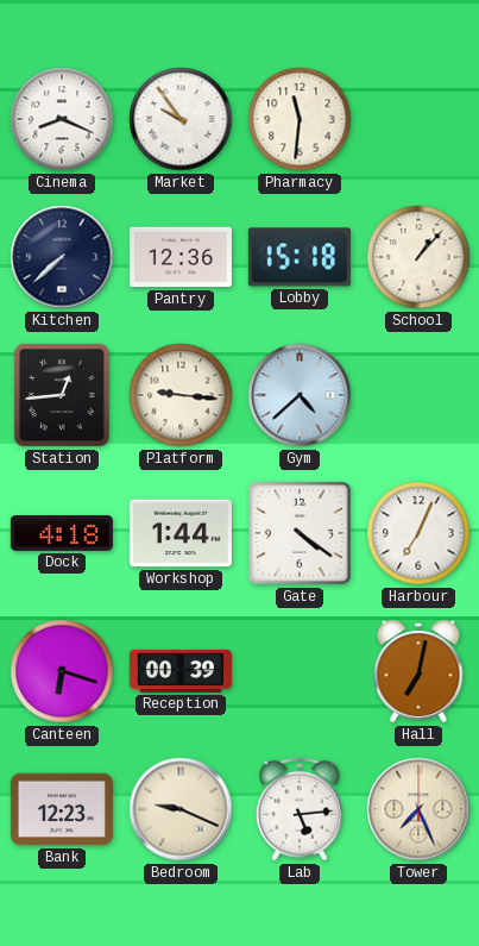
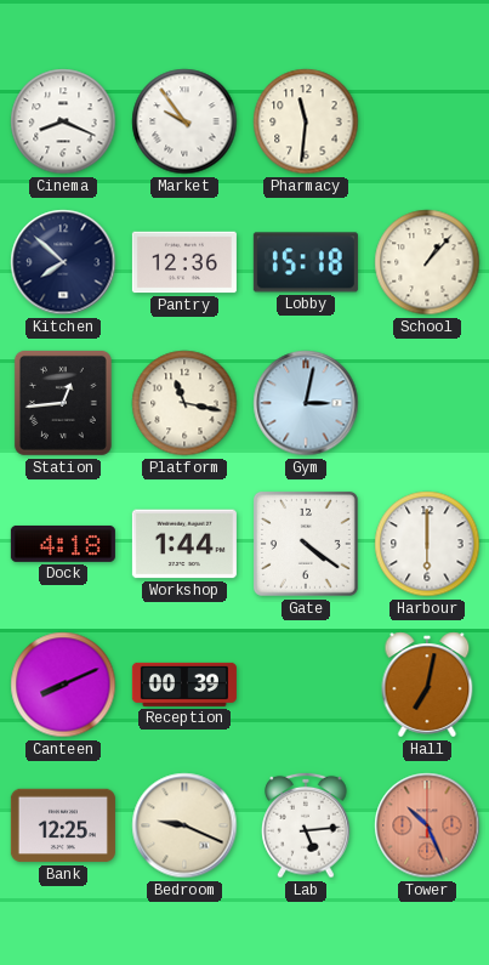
Kitchen: 7:38 -> 7:52 (63, 262)
Platform: 9:16 -> 11:17 (184, 403)
Gym: 4:38 -> 3:02 (306, 403)
Harbour: 7:04 -> 6:00 (427, 544)
Canteen: 6:18 -> 8:11 (63, 685)
Bank: 12:23 -> 12:25 (63, 825)
Tower: 7:26 -> 10:26 (427, 825)
Tower dial: cream -> salmon (427, 825)
